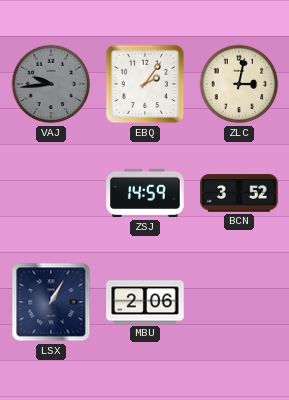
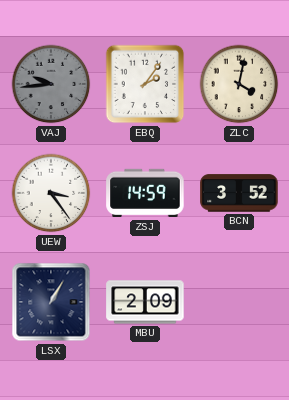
ZLC: 3:02 -> 4:02 (239, 84)
UEW: none -> 3:24 (51, 193)
MBU: 2:06 -> 2:09 (145, 302)
